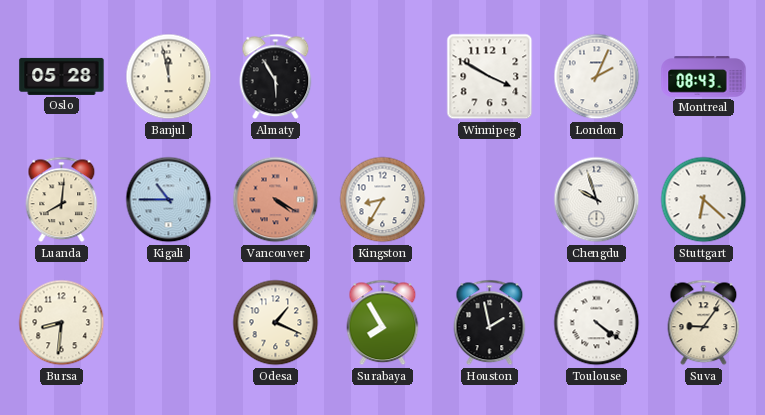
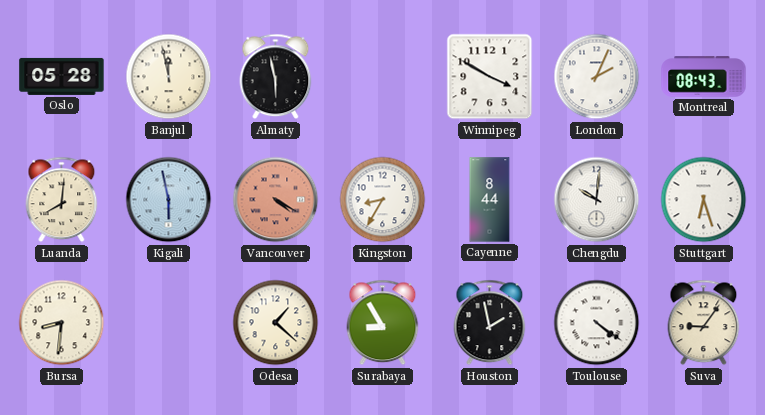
Almaty: 5:55 -> 5:58 (276, 77)
Kigali: 10:45 -> 5:58 (169, 200)
Cayenne: none -> 8:44 (490, 200)
Chengdu: 9:57 -> 10:01 (597, 200)
Stuttgart: 6:22 -> 6:27 (704, 200)
Odesa: 1:19 -> 1:22 (276, 323)
Surabaya: 7:55 -> 8:55 (383, 323)
